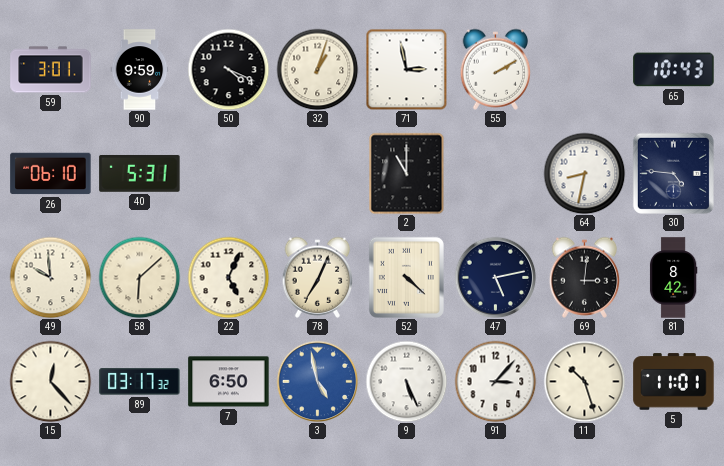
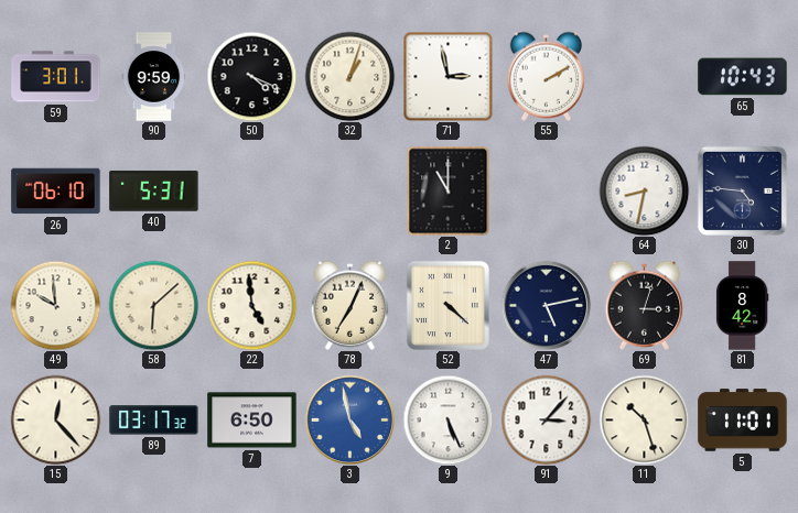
22: 5:04 -> 4:59 (251, 305)
69: 3:01 -> 3:03 (645, 305)
